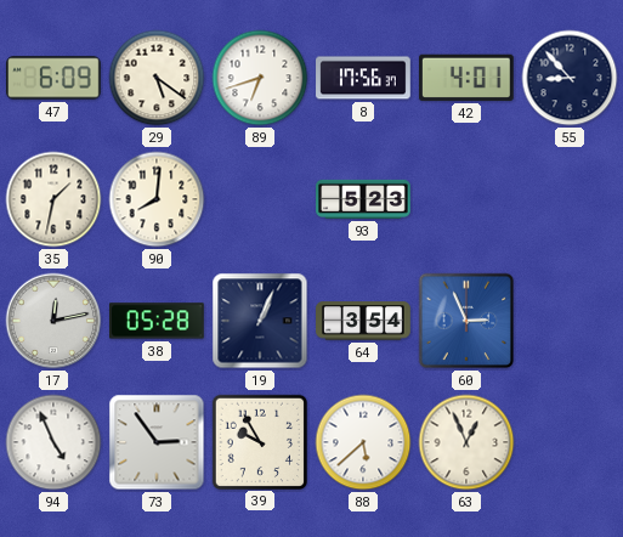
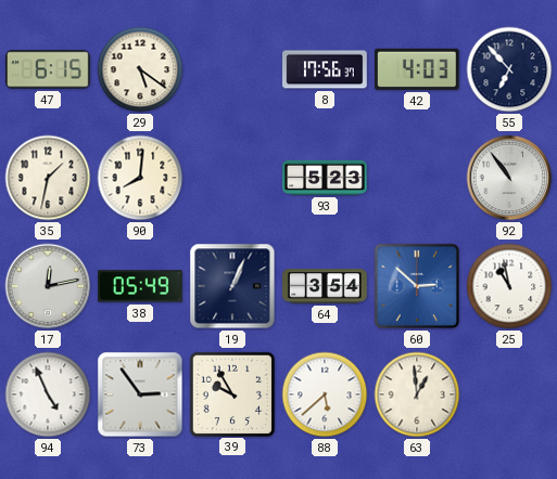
47: 6:09 -> 6:15 (49, 69)
89: 6:42 -> none (260, 78)
42: 4:01 -> 4:03 (417, 69)
55: 8:53 -> 6:53 (509, 69)
92: none -> 10:54 (509, 178)
38: 05:28 -> 05:49 (141, 286)
60: 2:56 -> 2:52 (417, 286)
25: none -> 10:58 (509, 286)
63: 12:56 -> 12:59 (417, 394)
